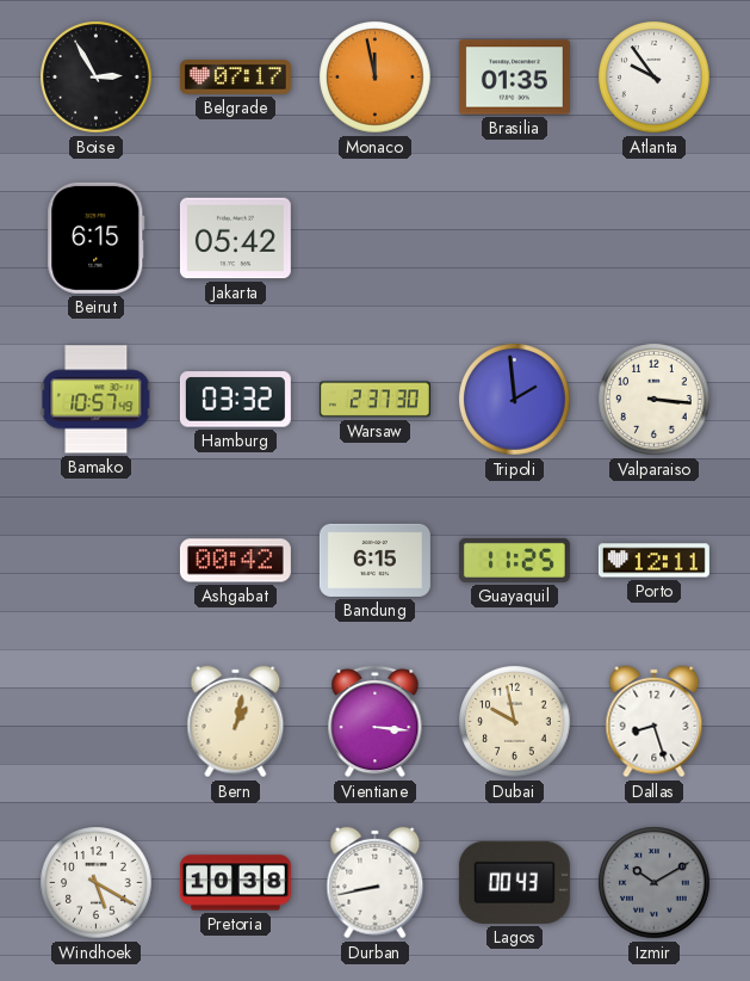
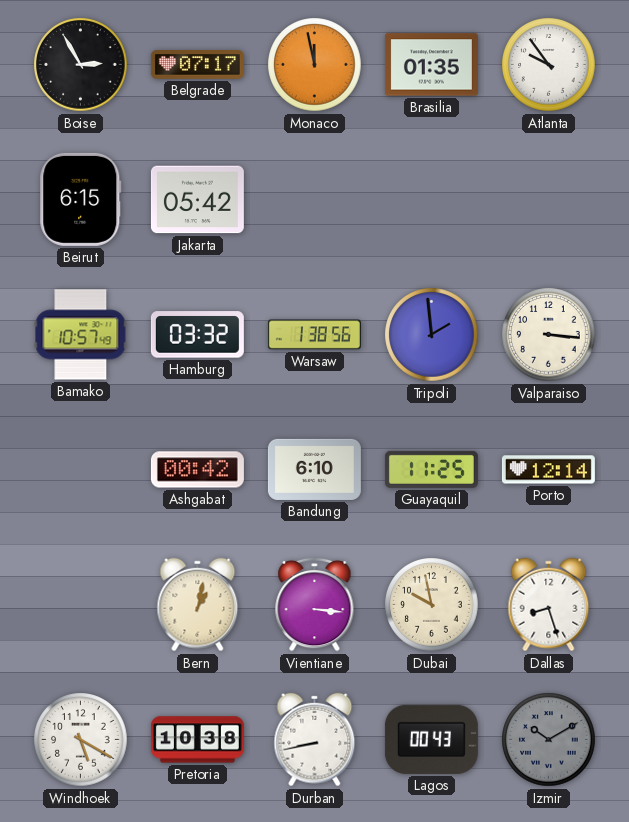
Warsaw: 2:37 -> 1:38 (314, 335)
Bandung: 6:15 -> 6:10 (314, 469)
Porto: 12:11 -> 12:14 (548, 470)
